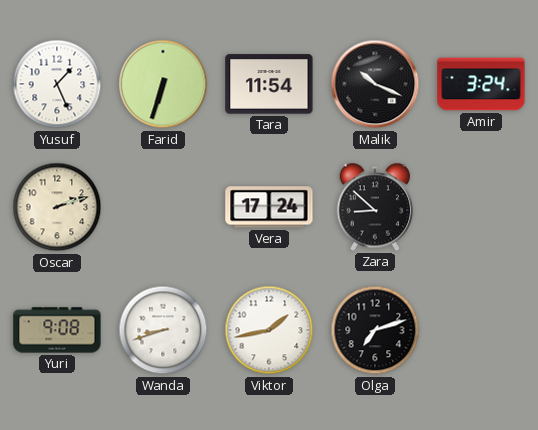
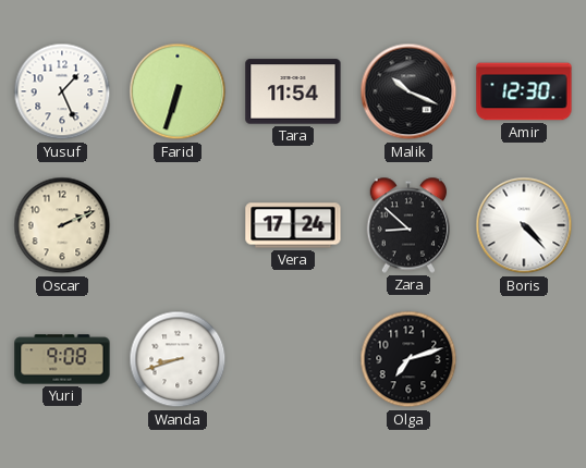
Amir: 3:24 -> 12:30 (524, 91)
Oscar: 2:12 -> 2:11 (62, 225)
Boris: none -> 4:23 (524, 225)
Viktor: 1:43 -> none (269, 330)
